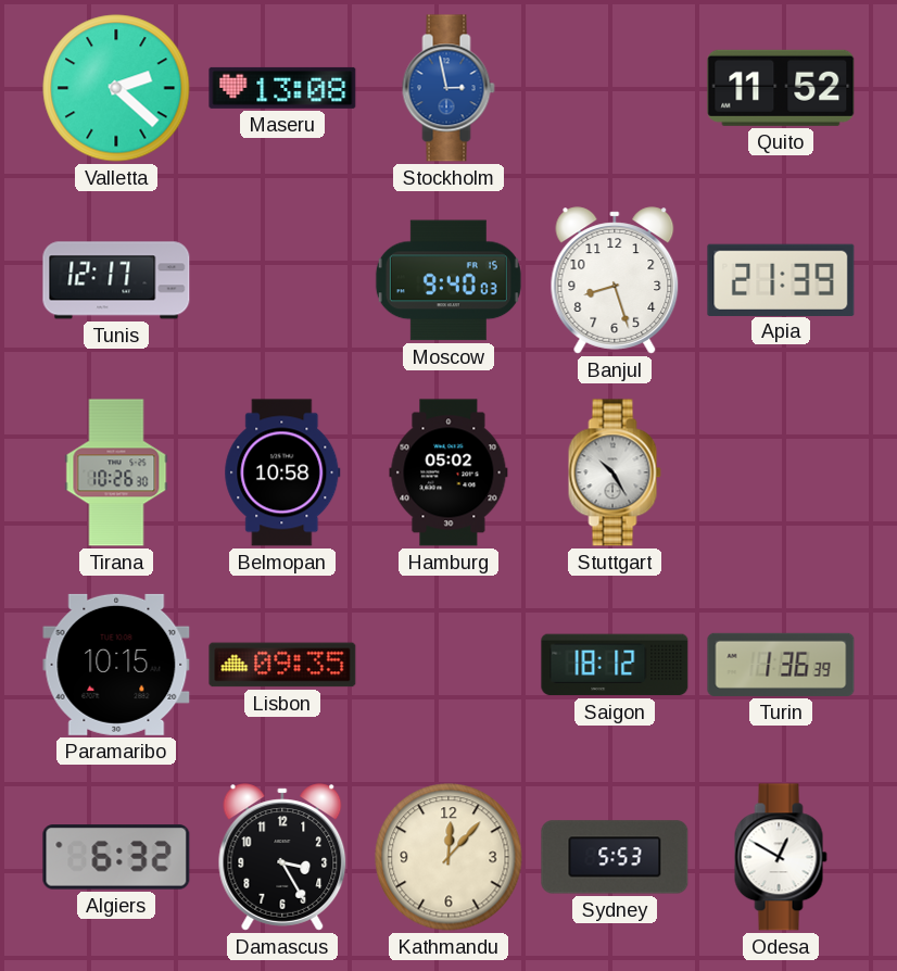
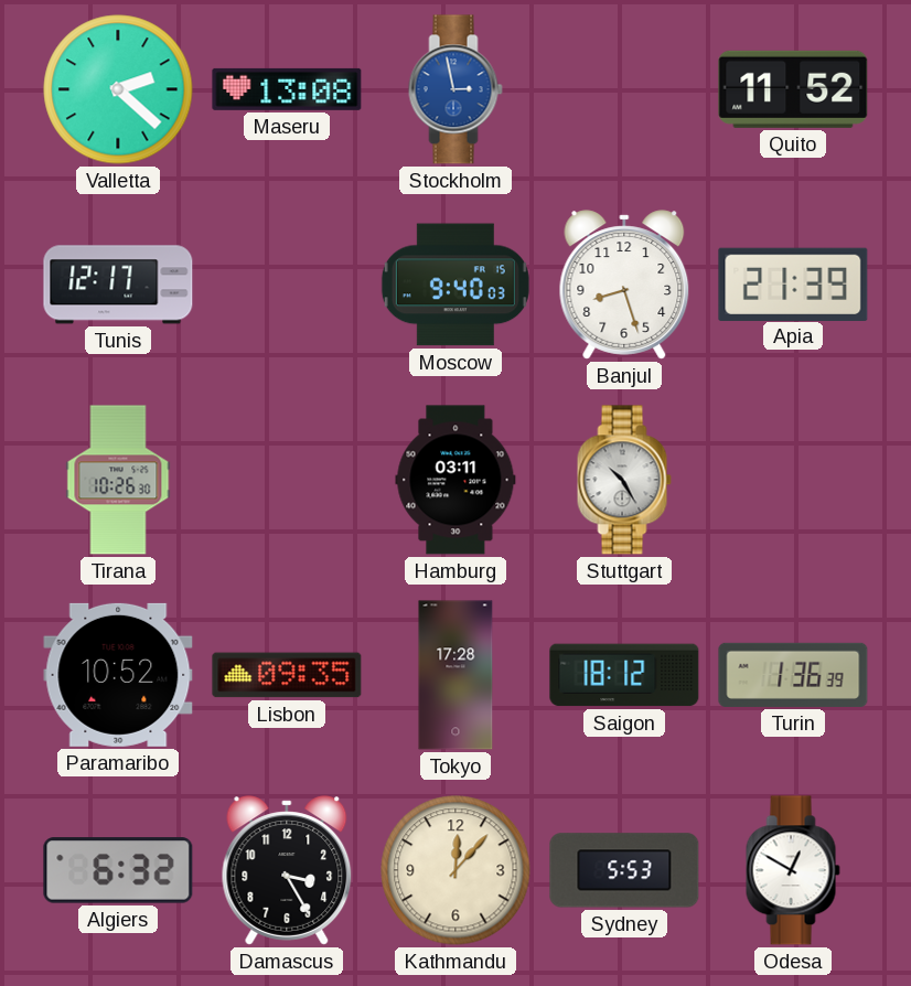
Belmopan: 10:58 -> none (282, 472)
Hamburg: 05:02 -> 03:11 (456, 480)
Paramaribo: 10:15 -> 10:52 (118, 675)
Tokyo: none -> 17:28 (456, 675)
